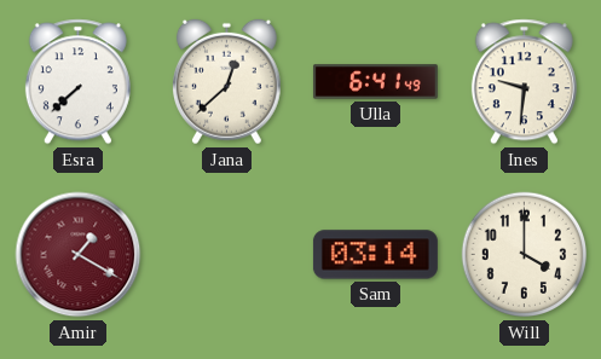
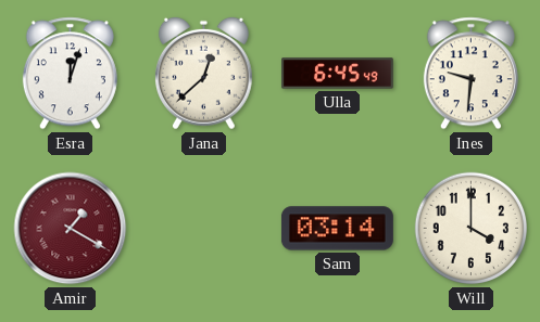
Esra: 7:38 -> 12:03 (70, 74)
Ulla: 6:41 -> 6:45 (337, 74)
